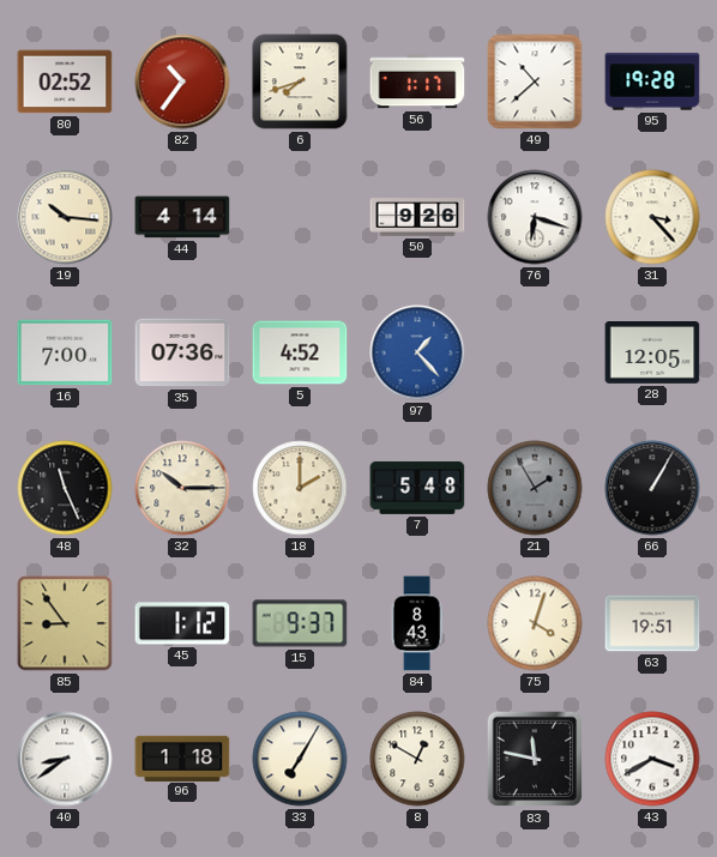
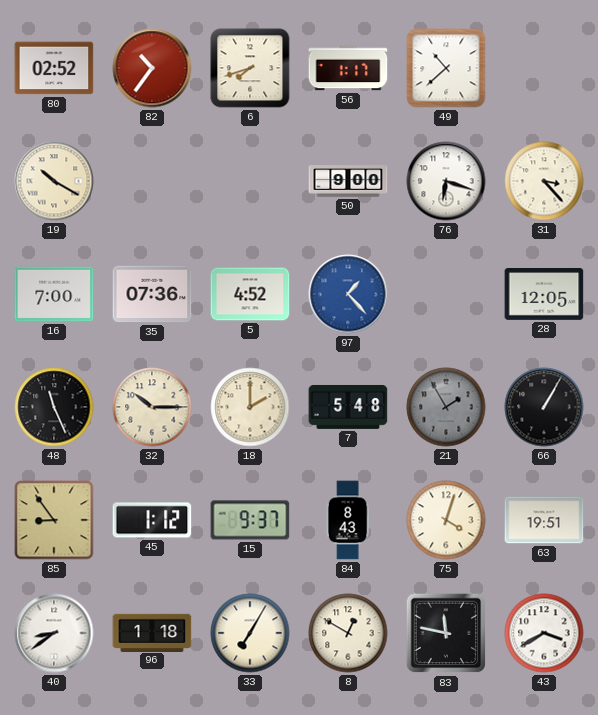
95: 19:28 -> none (652, 82)
19: 10:16 -> 10:20 (54, 181)
44: 4:14 -> none (182, 217)
50: 9:26 -> 9:00 (348, 181)
